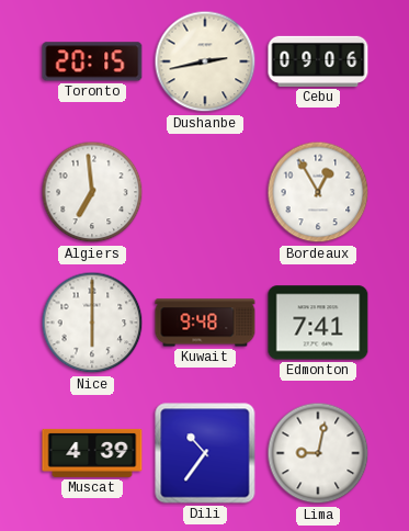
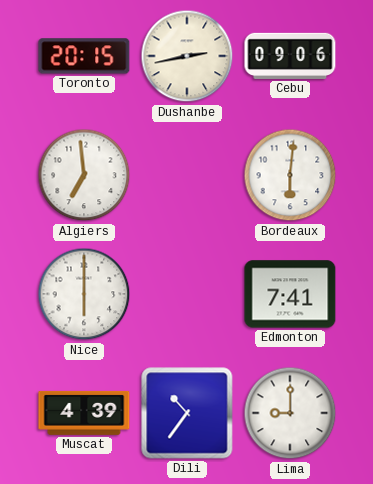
Bordeaux: 12:55 -> 6:01 (290, 175)
Kuwait: 9:48 -> none (205, 323)
Lima: 9:02 -> 9:00 (290, 413)
